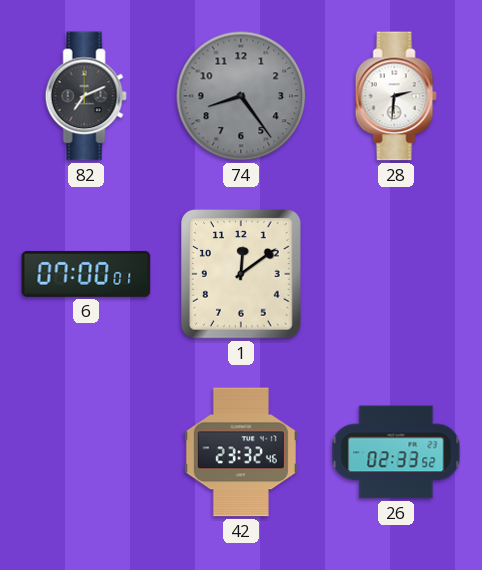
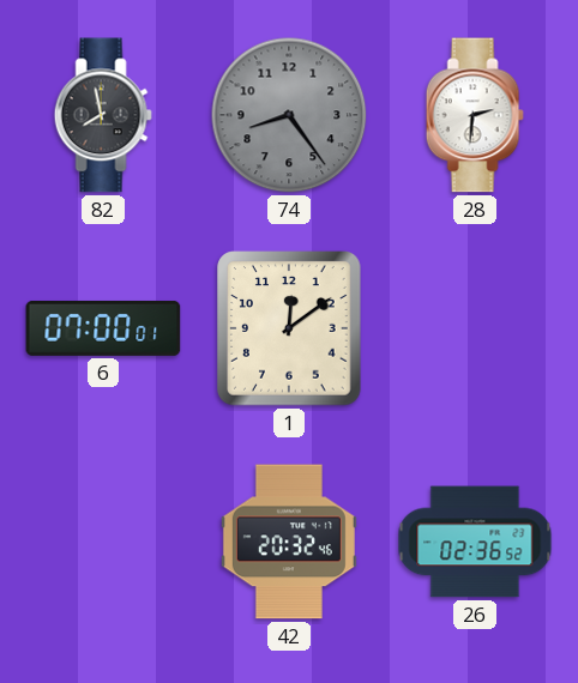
82: 7:11 -> 7:58 (103, 115)
42: 23:32 -> 20:32 (289, 542)
26: 02:33 -> 02:36 (475, 542)
